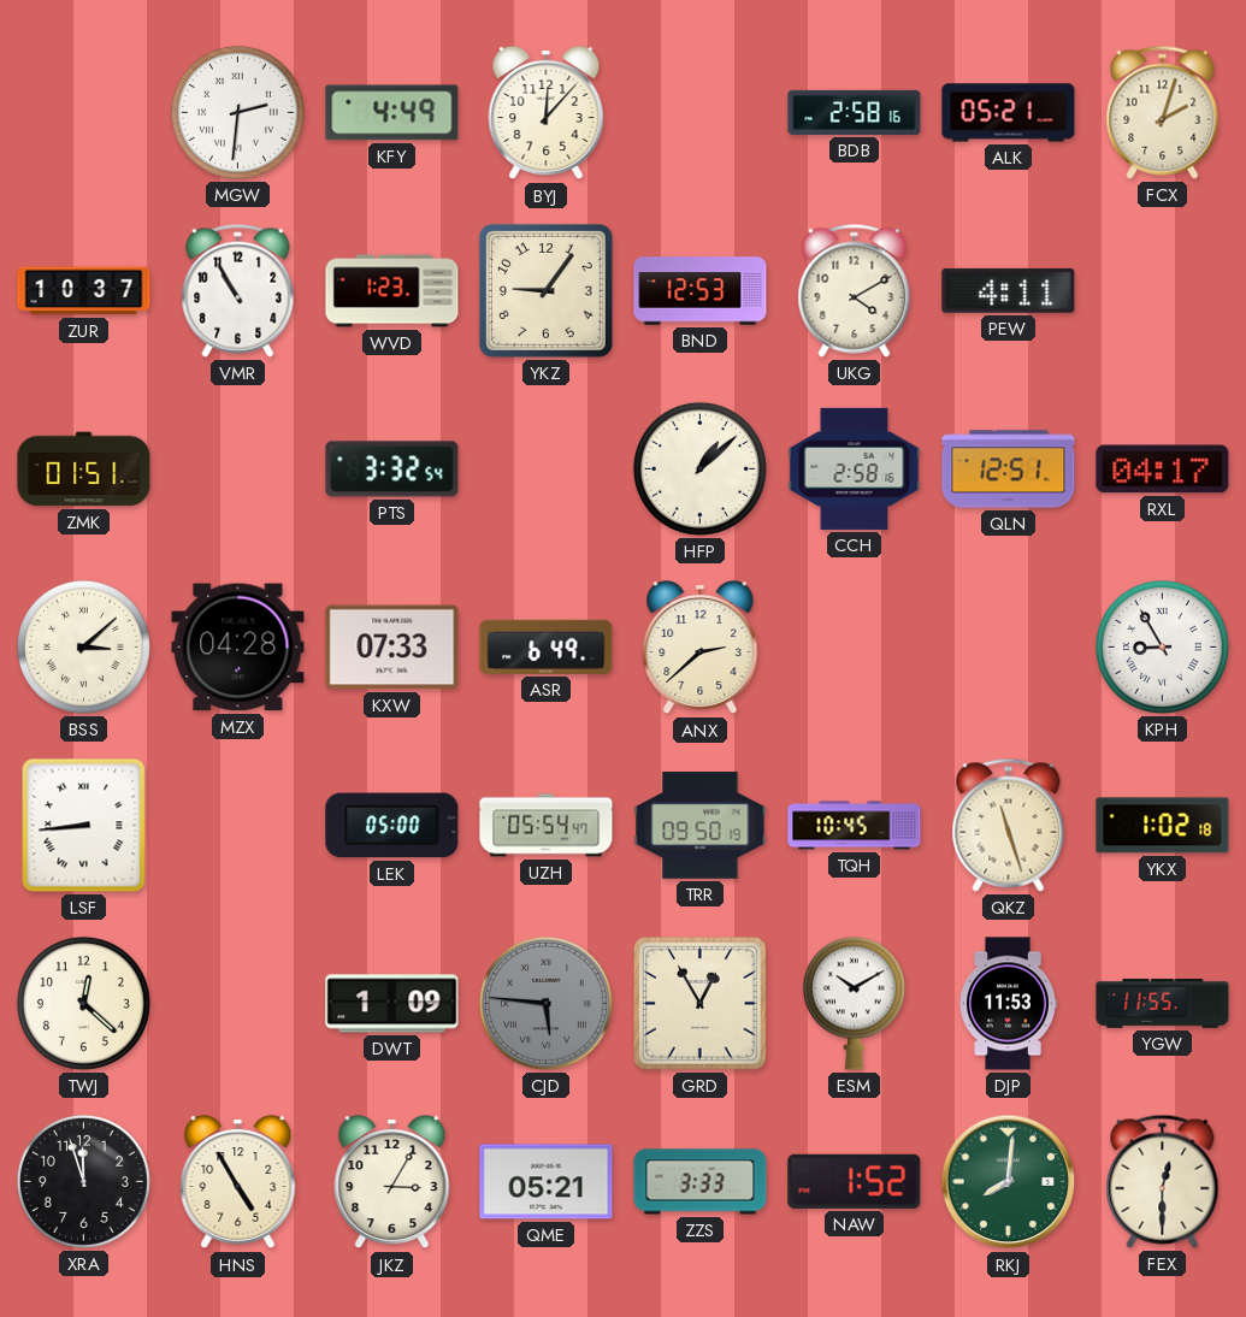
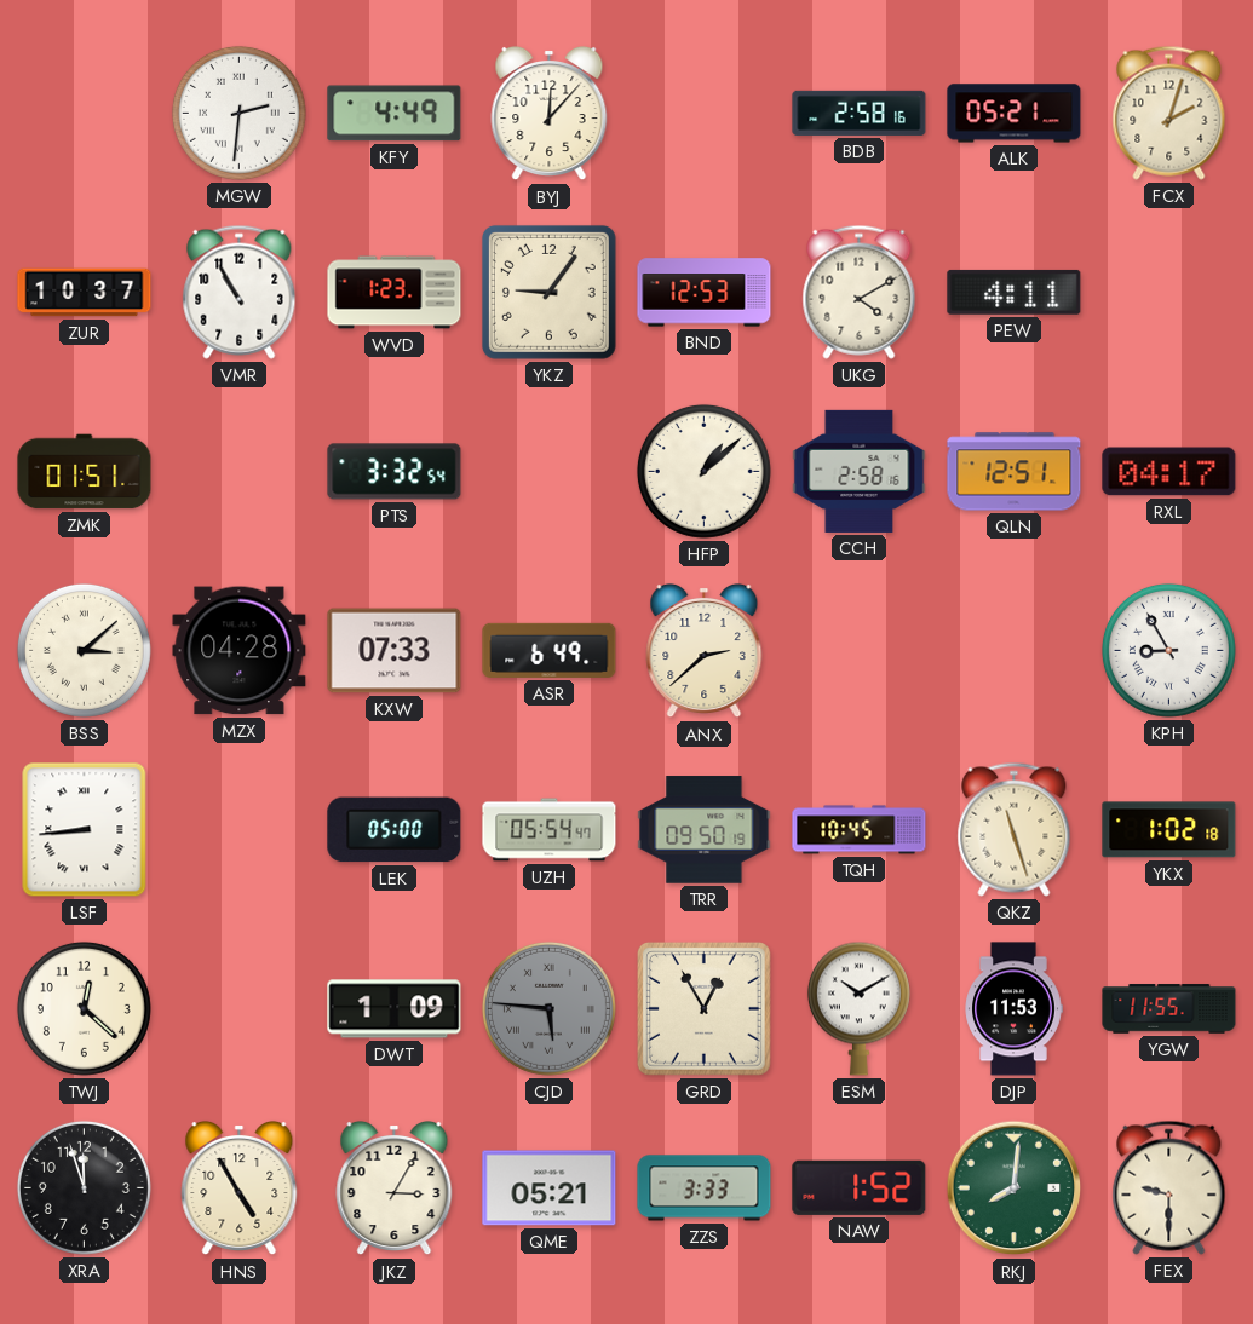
FEX: 12:30 -> 9:30 (1169, 1187)
